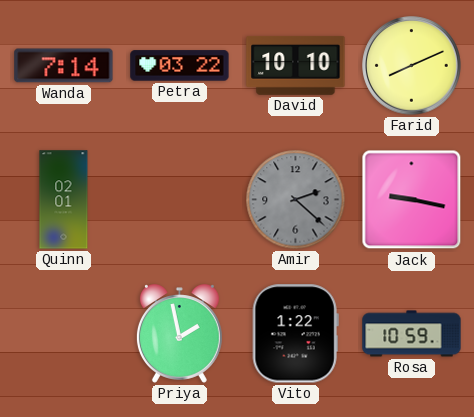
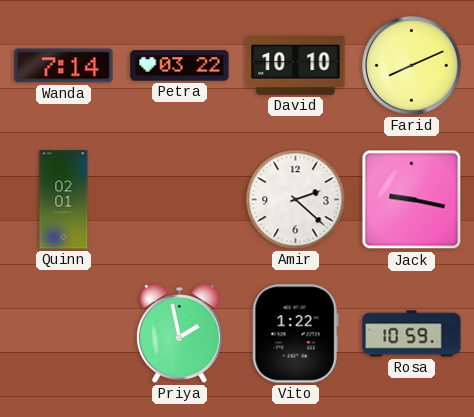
Amir dial: grey -> white (296, 200)
